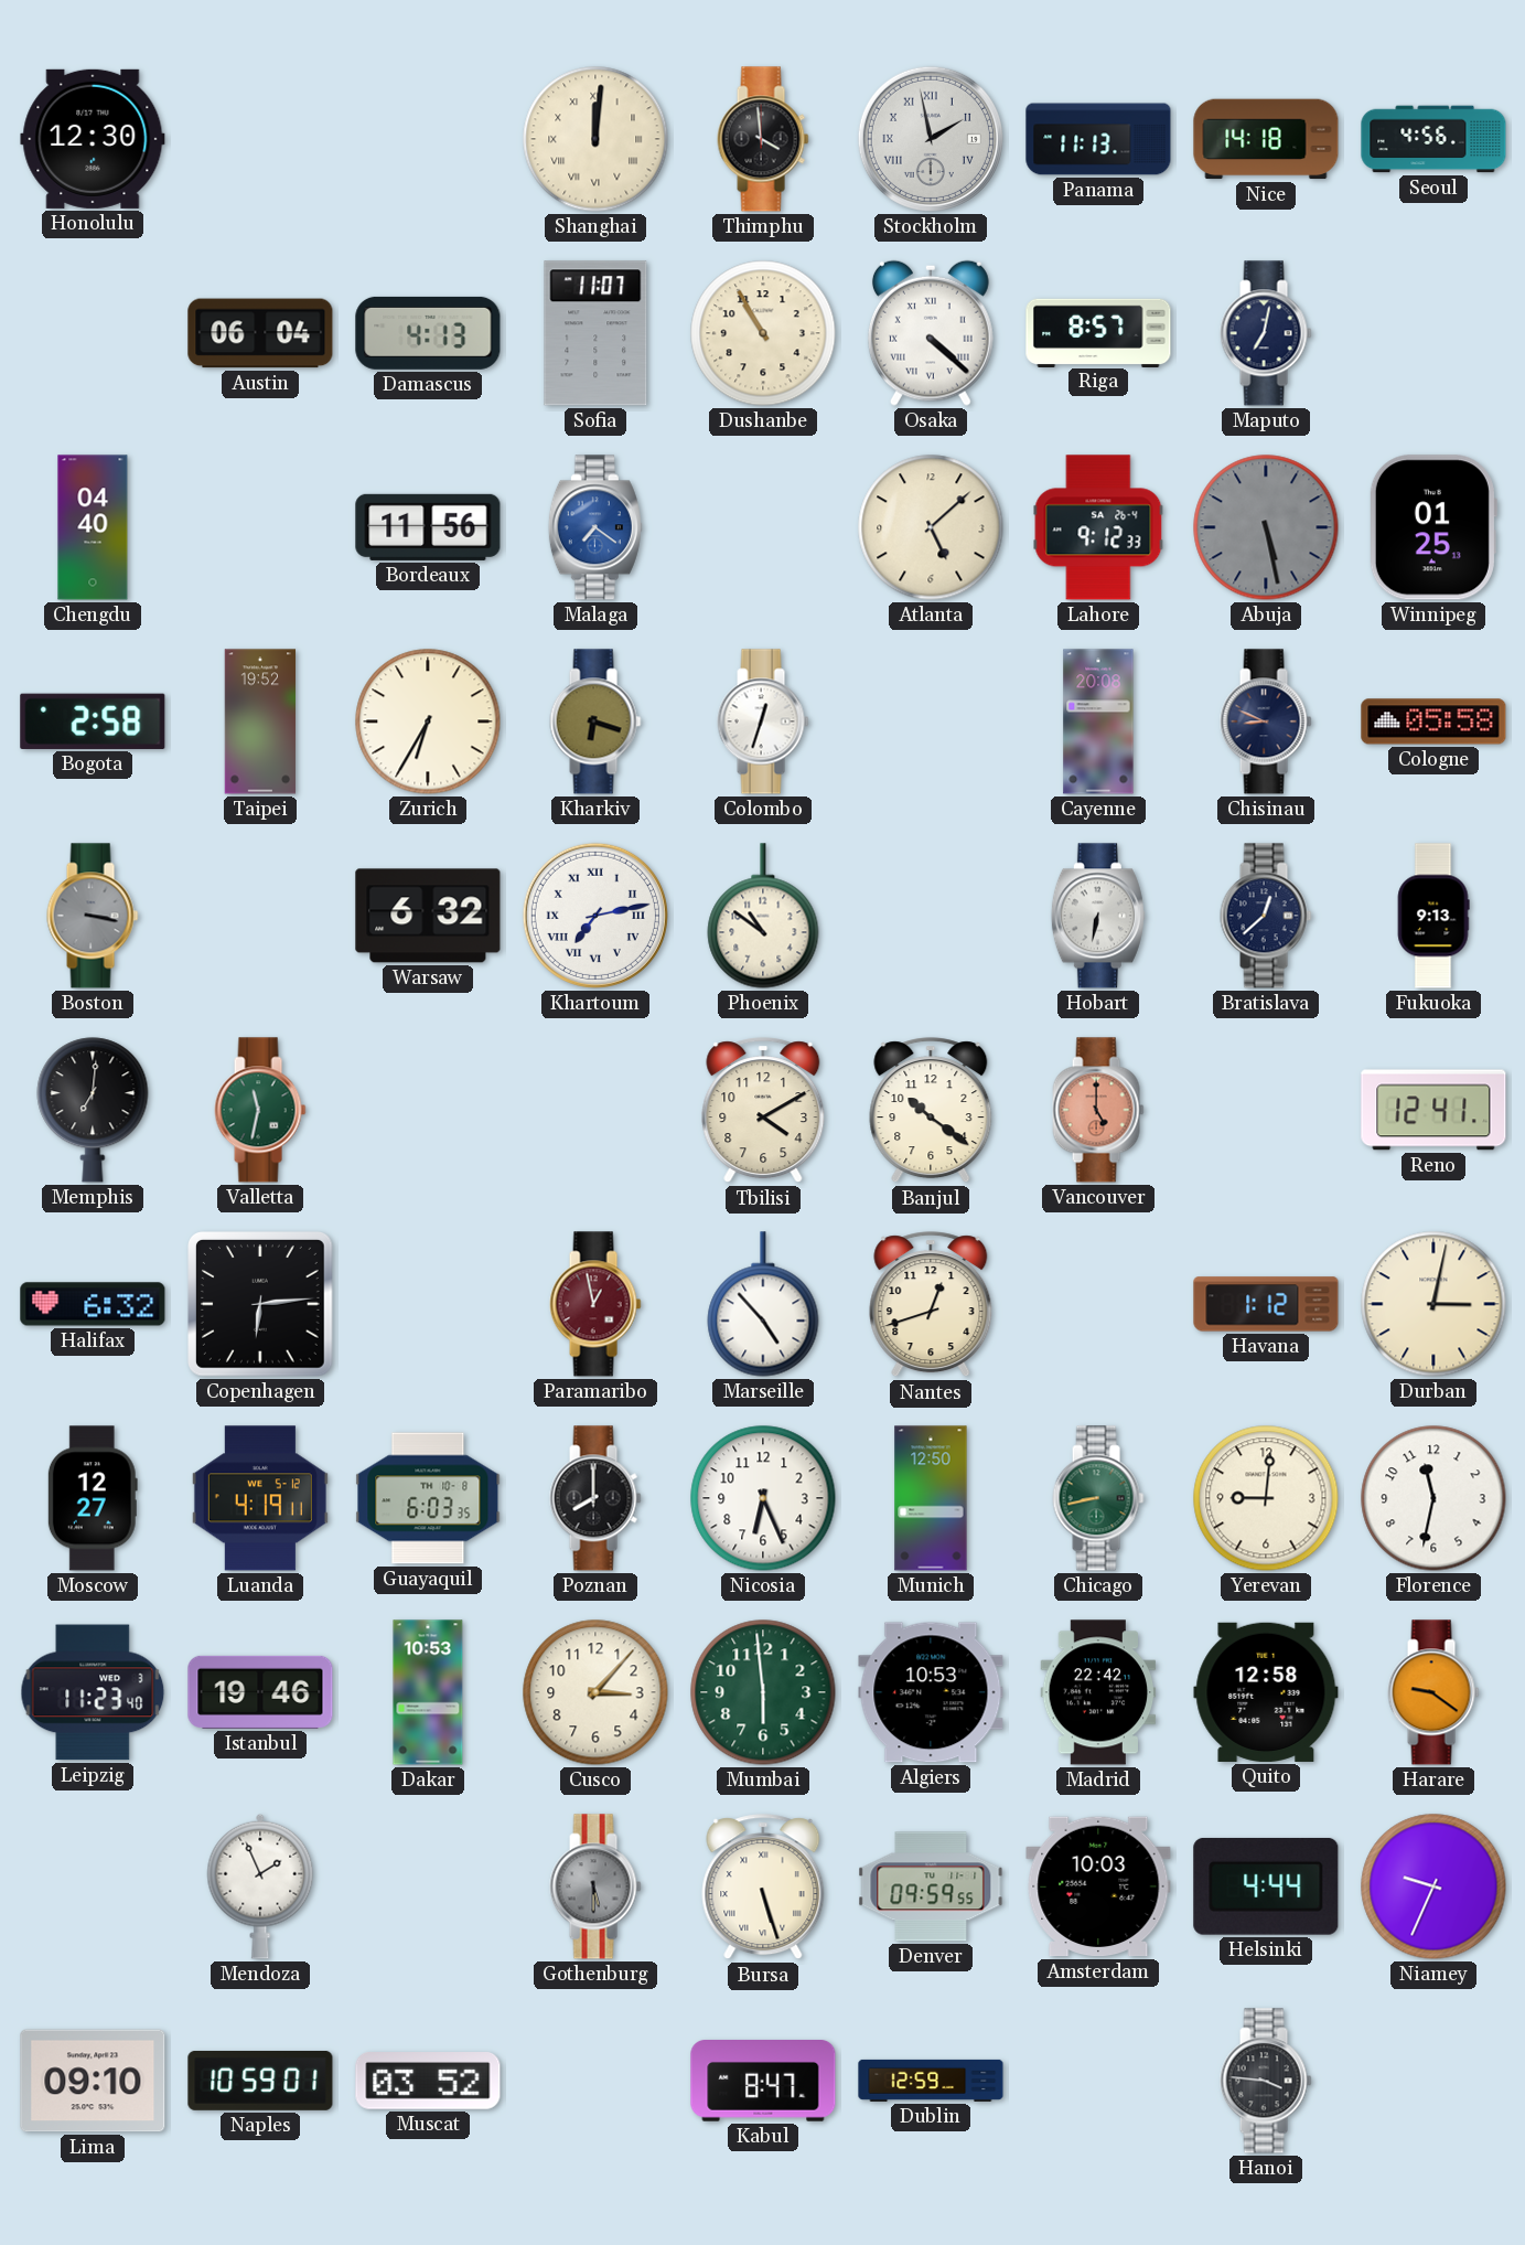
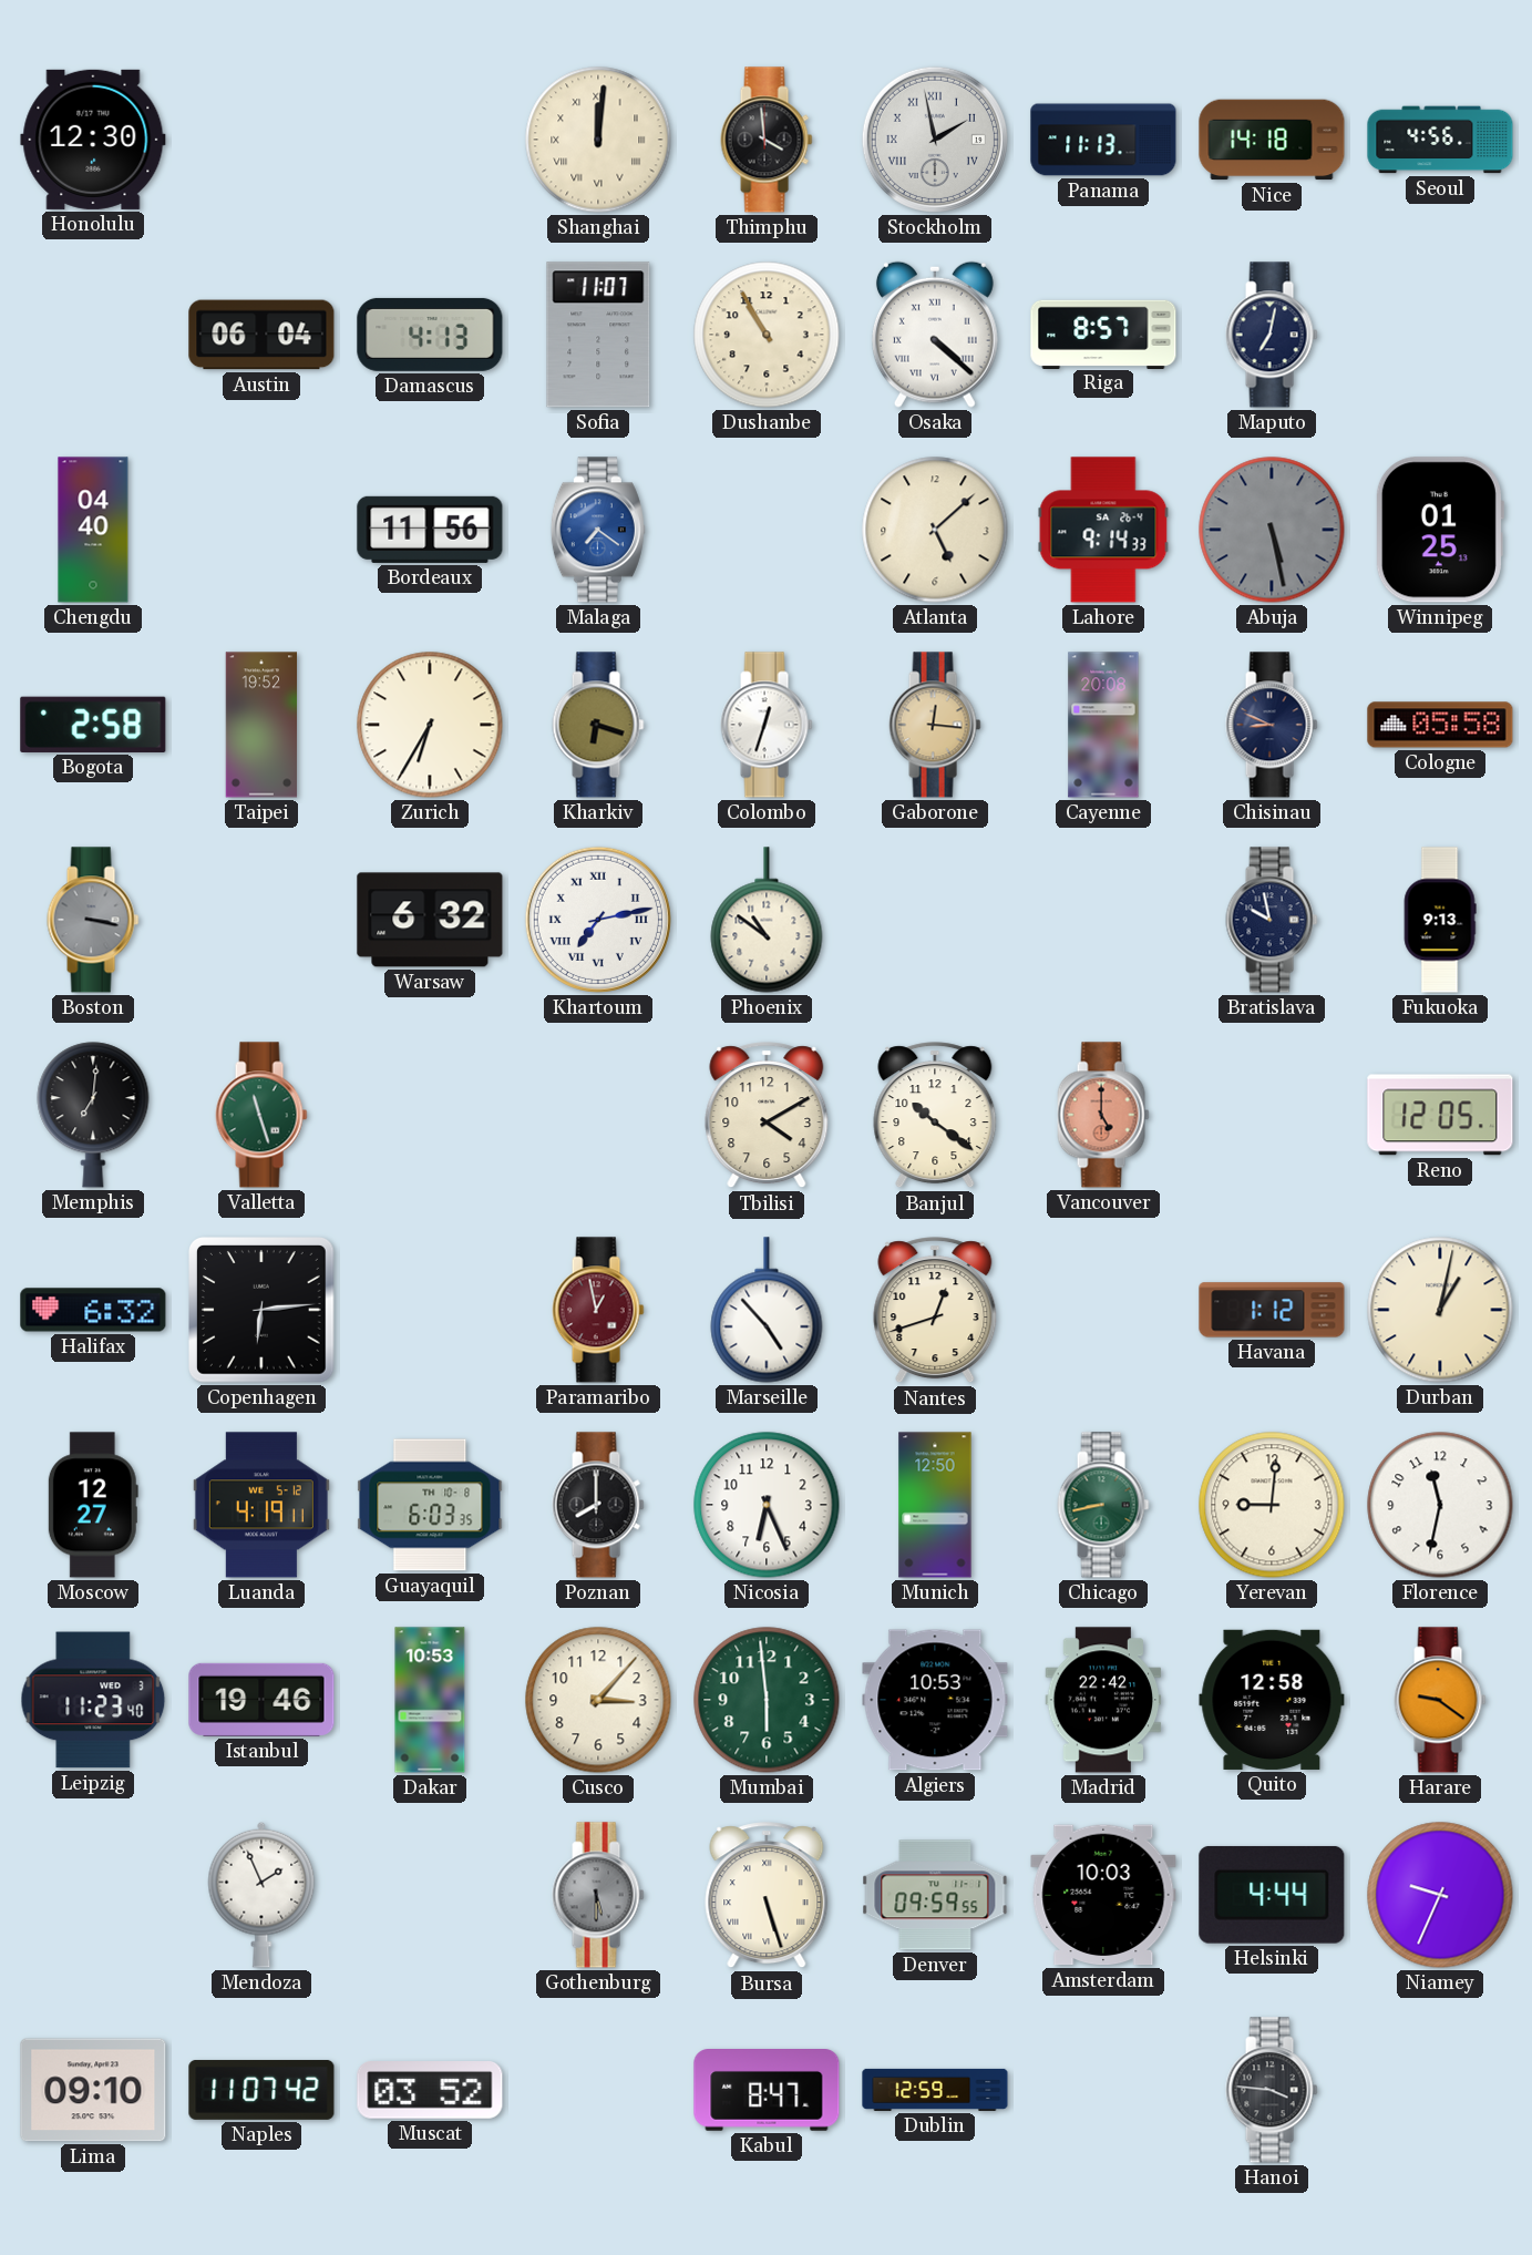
Lahore: 9:12 -> 9:14 (1103, 530)
Gaborone: none -> 12:16 (935, 725)
Hobart: 6:32 -> none (1098, 916)
Bratislava: 12:38 -> 9:58 (1272, 920)
Valletta: 11:32 -> 11:27 (261, 1115)
Reno: 12:41 -> 12:05 (1440, 1115)
Durban: 3:02 -> 1:02 (1440, 1310)
Naples: 10:59 -> 11:07 (261, 2090)
